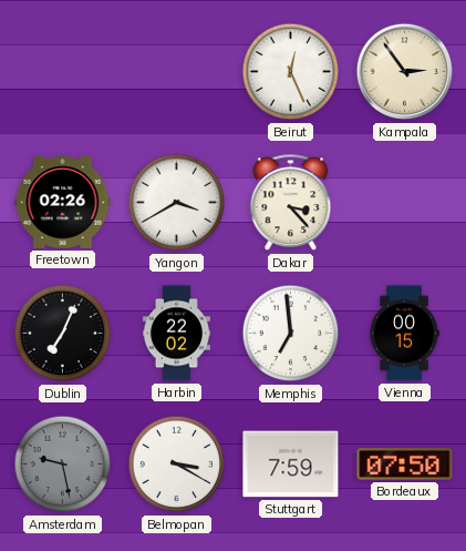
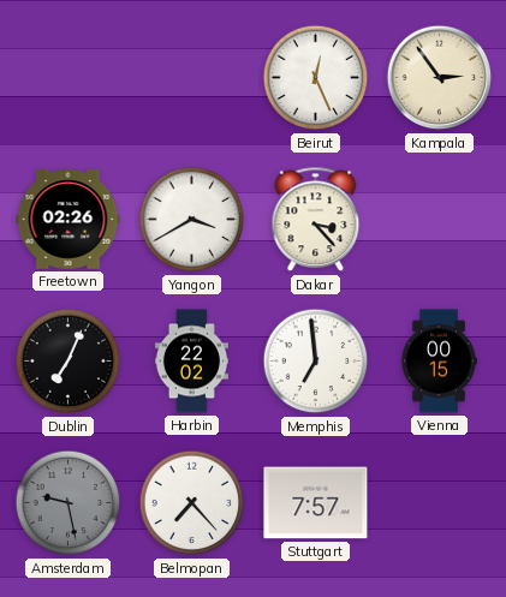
Belmopan: 3:20 -> 7:23 (192, 503)
Stuttgart: 7:59 -> 7:57 (316, 503)
Bordeaux: 07:50 -> none (405, 465)
